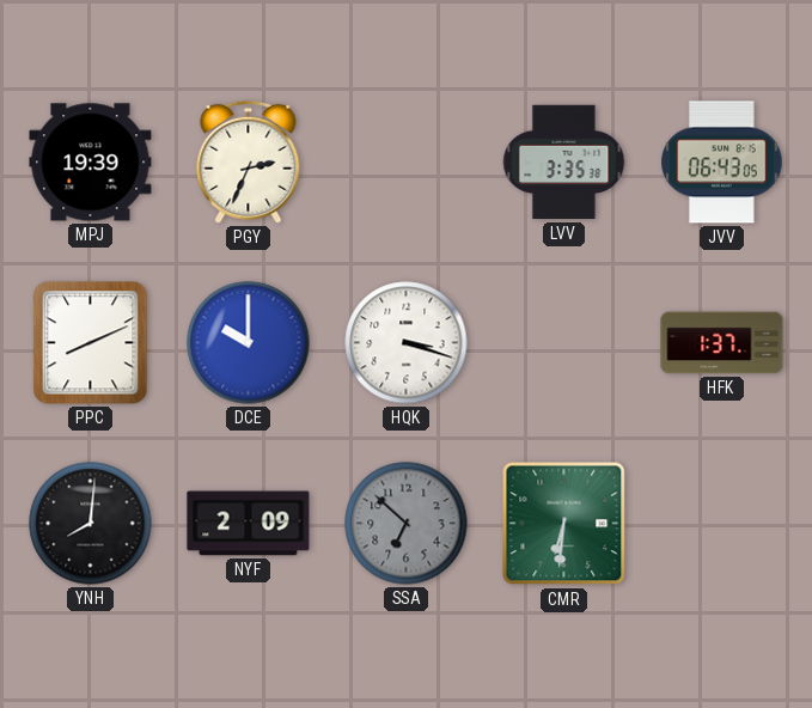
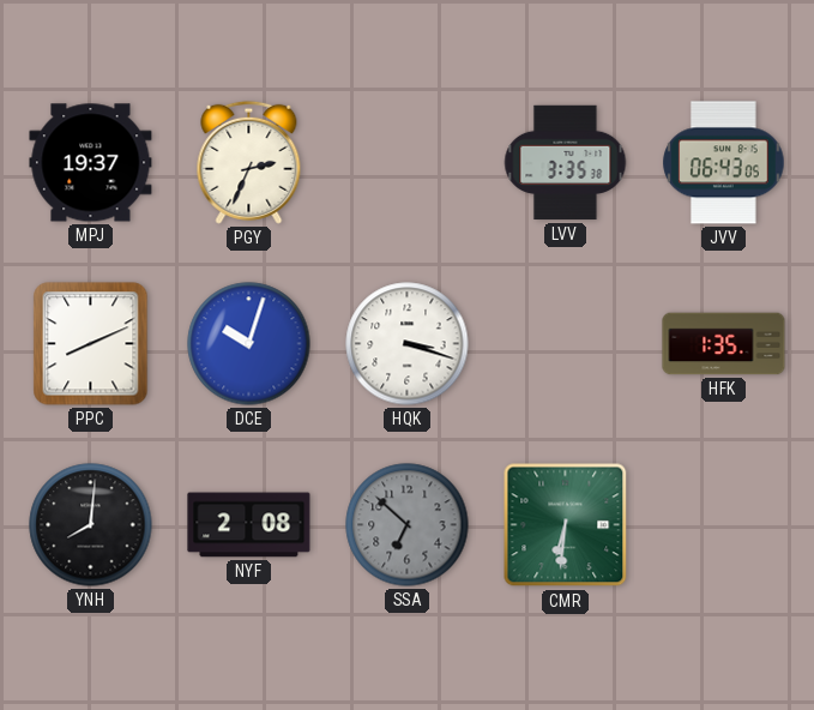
MPJ: 19:39 -> 19:37 (91, 163)
DCE: 10:00 -> 10:03 (249, 344)
HFK: 1:37 -> 1:35 (724, 344)
NYF: 2:09 -> 2:08 (249, 525)
